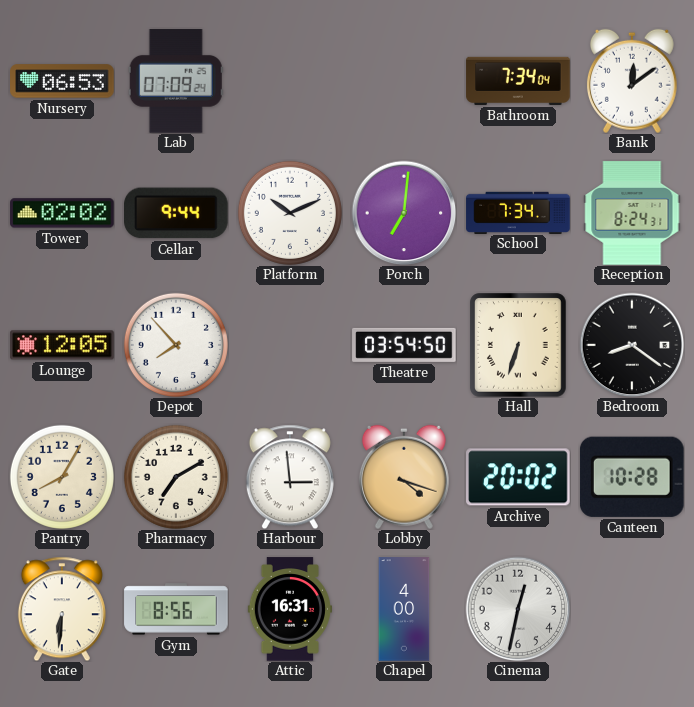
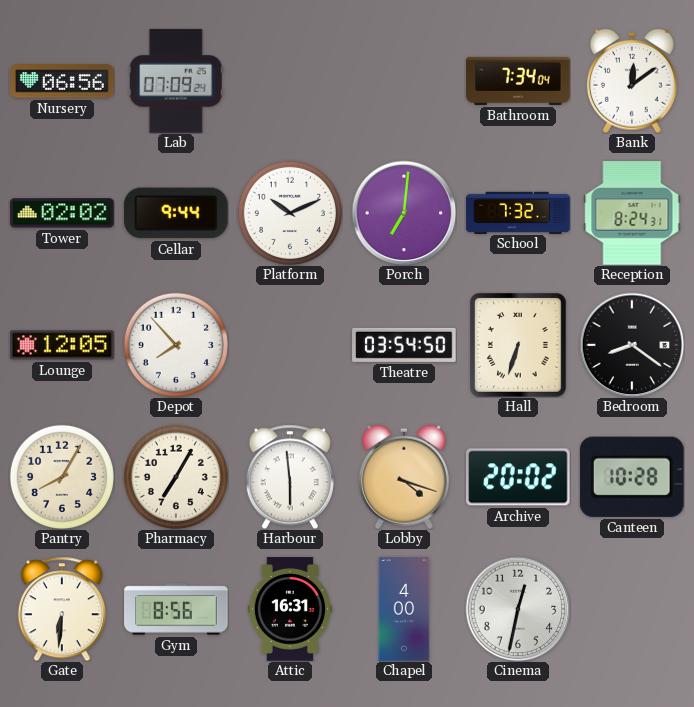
Nursery: 06:53 -> 06:56 (62, 81)
School: 7:34 -> 7:32 (518, 212)
Pharmacy: 7:10 -> 7:05 (176, 477)
Harbour: 2:59 -> 5:59 (290, 477)
